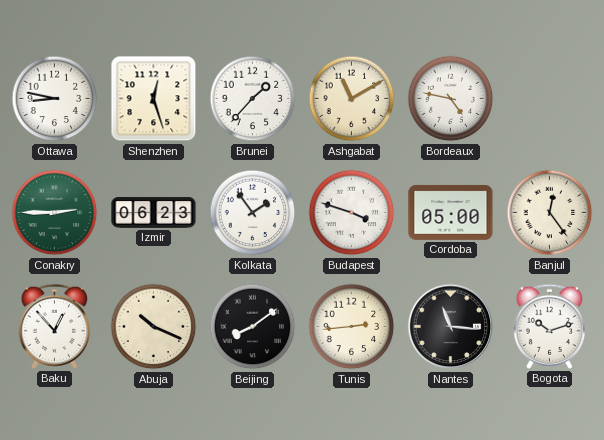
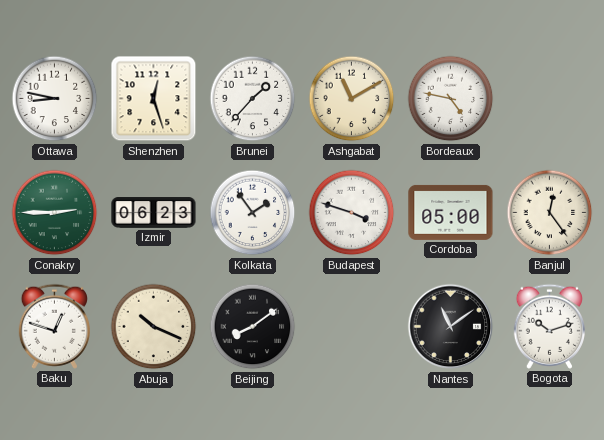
Baku: 12:53 -> 12:48 (54, 326)
Tunis: 2:44 -> none (352, 327)
Nantes: 11:16 -> 11:09 (451, 327)
